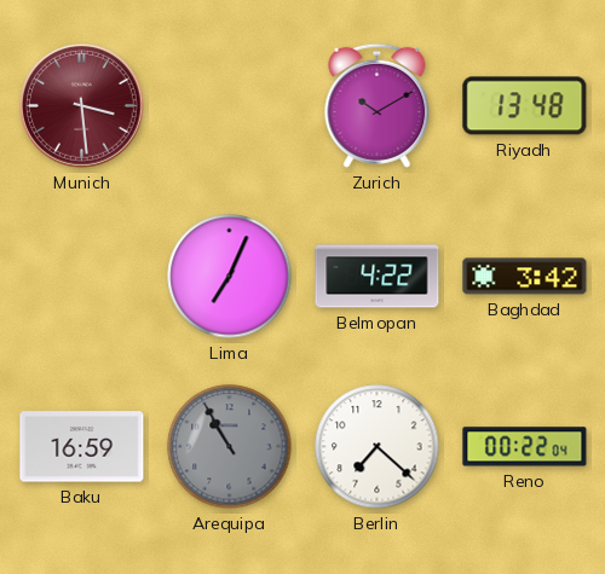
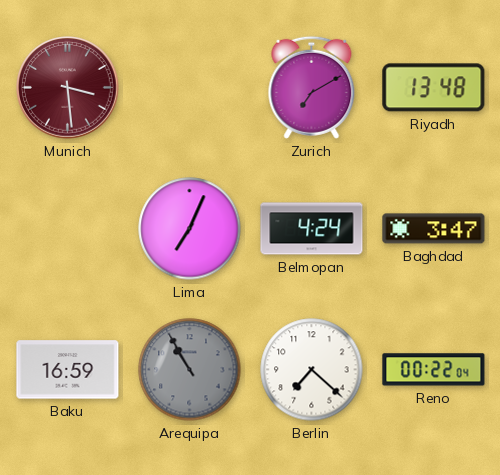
Zurich: 10:10 -> 7:10 (312, 87)
Belmopan: 4:22 -> 4:24 (312, 229)
Baghdad: 3:42 -> 3:47 (434, 229)
